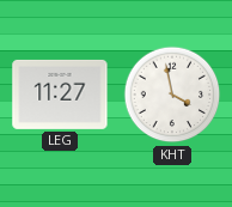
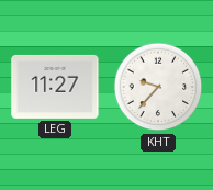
KHT: 3:58 -> 9:37 (158, 87)
